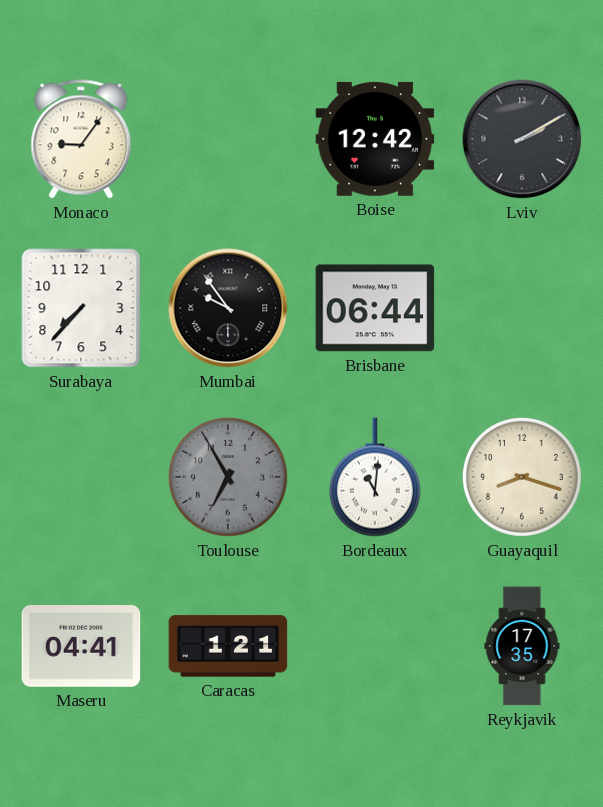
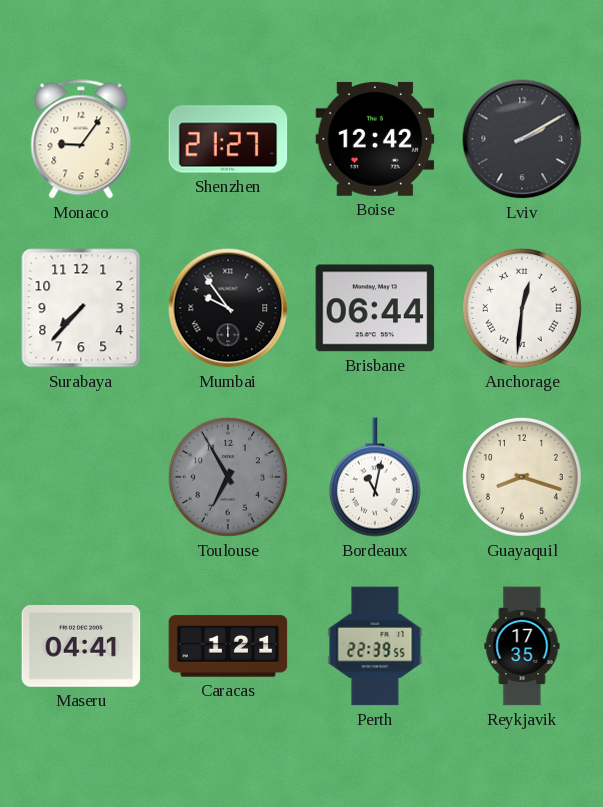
Shenzhen: none -> 21:27 (228, 139)
Anchorage: none -> 12:31 (522, 308)
Bordeaux: 11:01 -> 11:02 (375, 477)
Perth: none -> 22:39 (375, 646)
